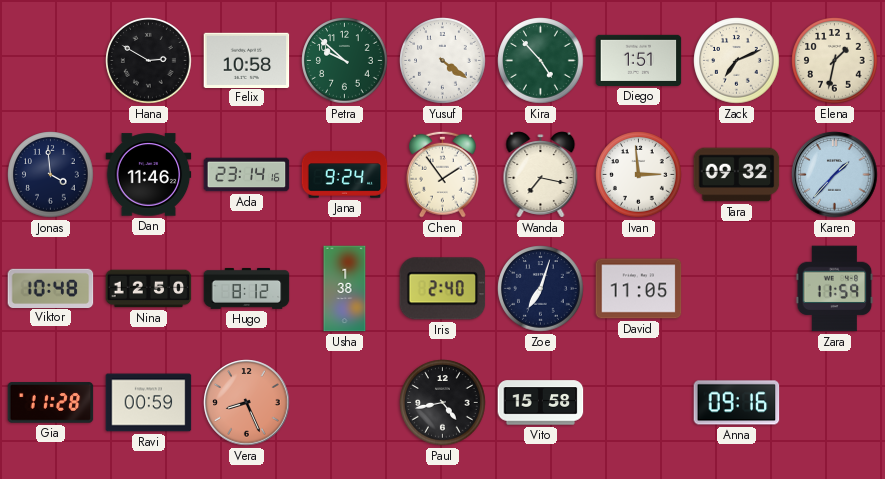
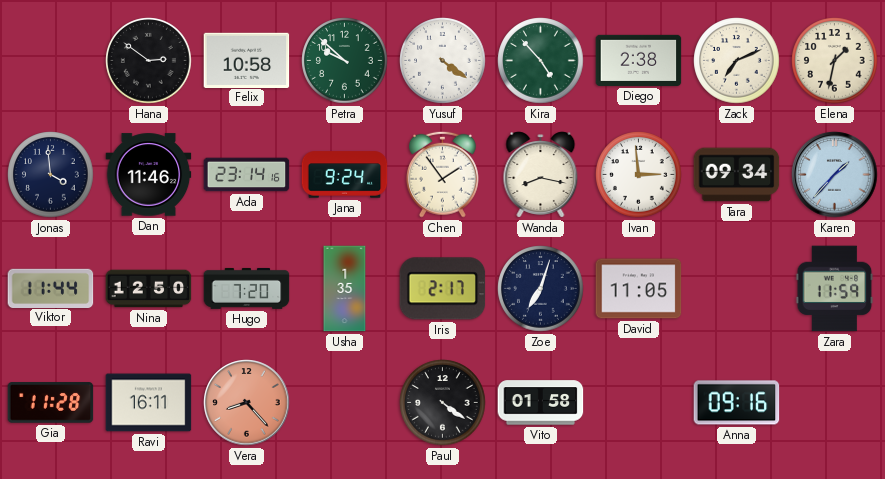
Hana: 2:50 -> 2:51 (149, 61)
Diego: 1:51 -> 2:38 (639, 60)
Wanda: 7:17 -> 8:17 (541, 175)
Tara: 09:32 -> 09:34 (737, 175)
Viktor: 10:48 -> 11:44 (51, 288)
Hugo: 8:12 -> 7:20 (247, 288)
Usha: 1:38 -> 1:35 (345, 289)
Iris: 2:40 -> 2:17 (443, 289)
Ravi: 00:59 -> 16:11 (149, 403)
Vera: 8:26 -> 8:23 (247, 403)
Paul: 4:43 -> 4:21 (443, 403)
Vito: 15:58 -> 01:58 (541, 403)
